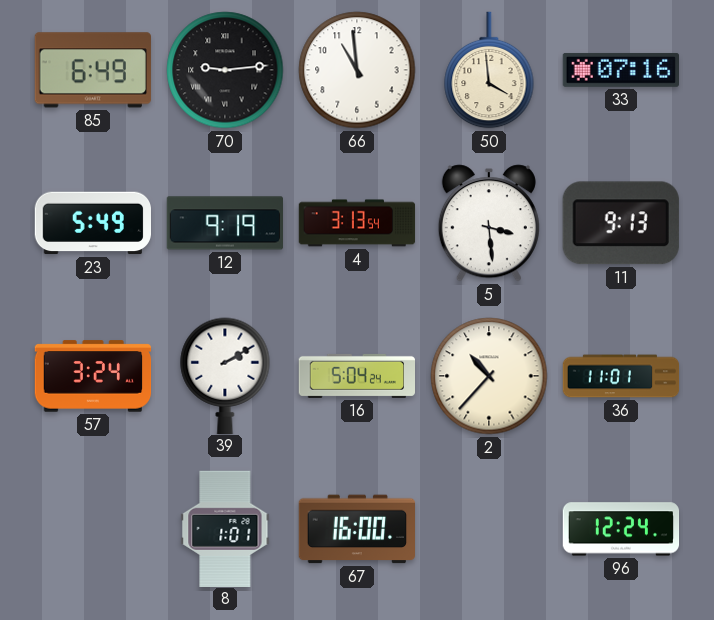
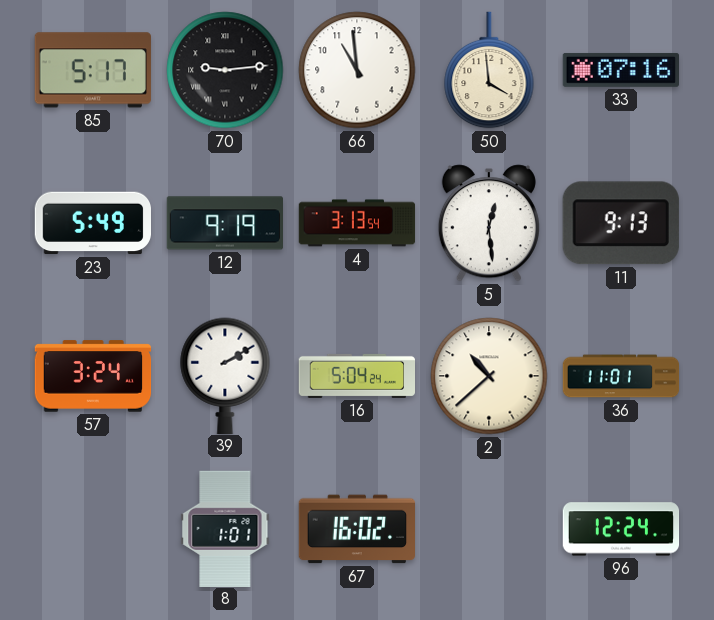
85: 6:49 -> 5:17 (93, 70)
5: 3:29 -> 12:29 (489, 223)
2: 10:37 -> 10:38 (489, 376)
67: 16:00 -> 16:02 (357, 529)
